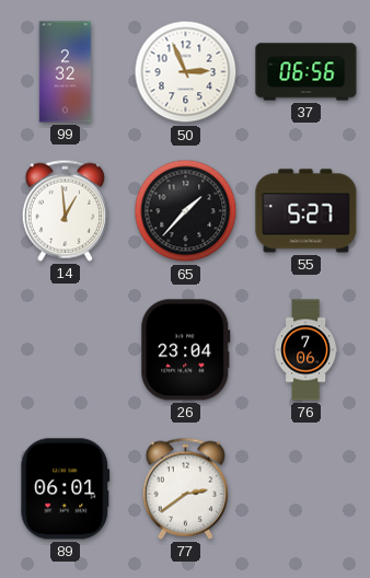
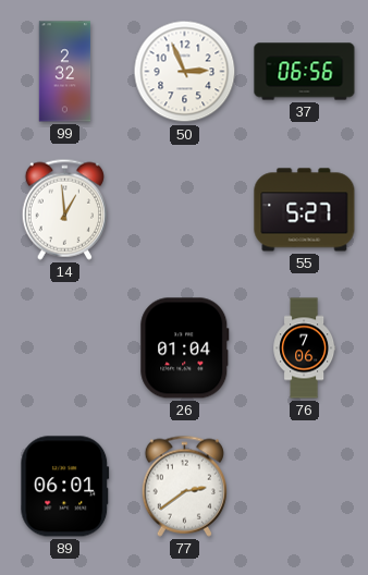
65: 1:37 -> none (186, 211)
26: 23:04 -> 01:04 (185, 348)
